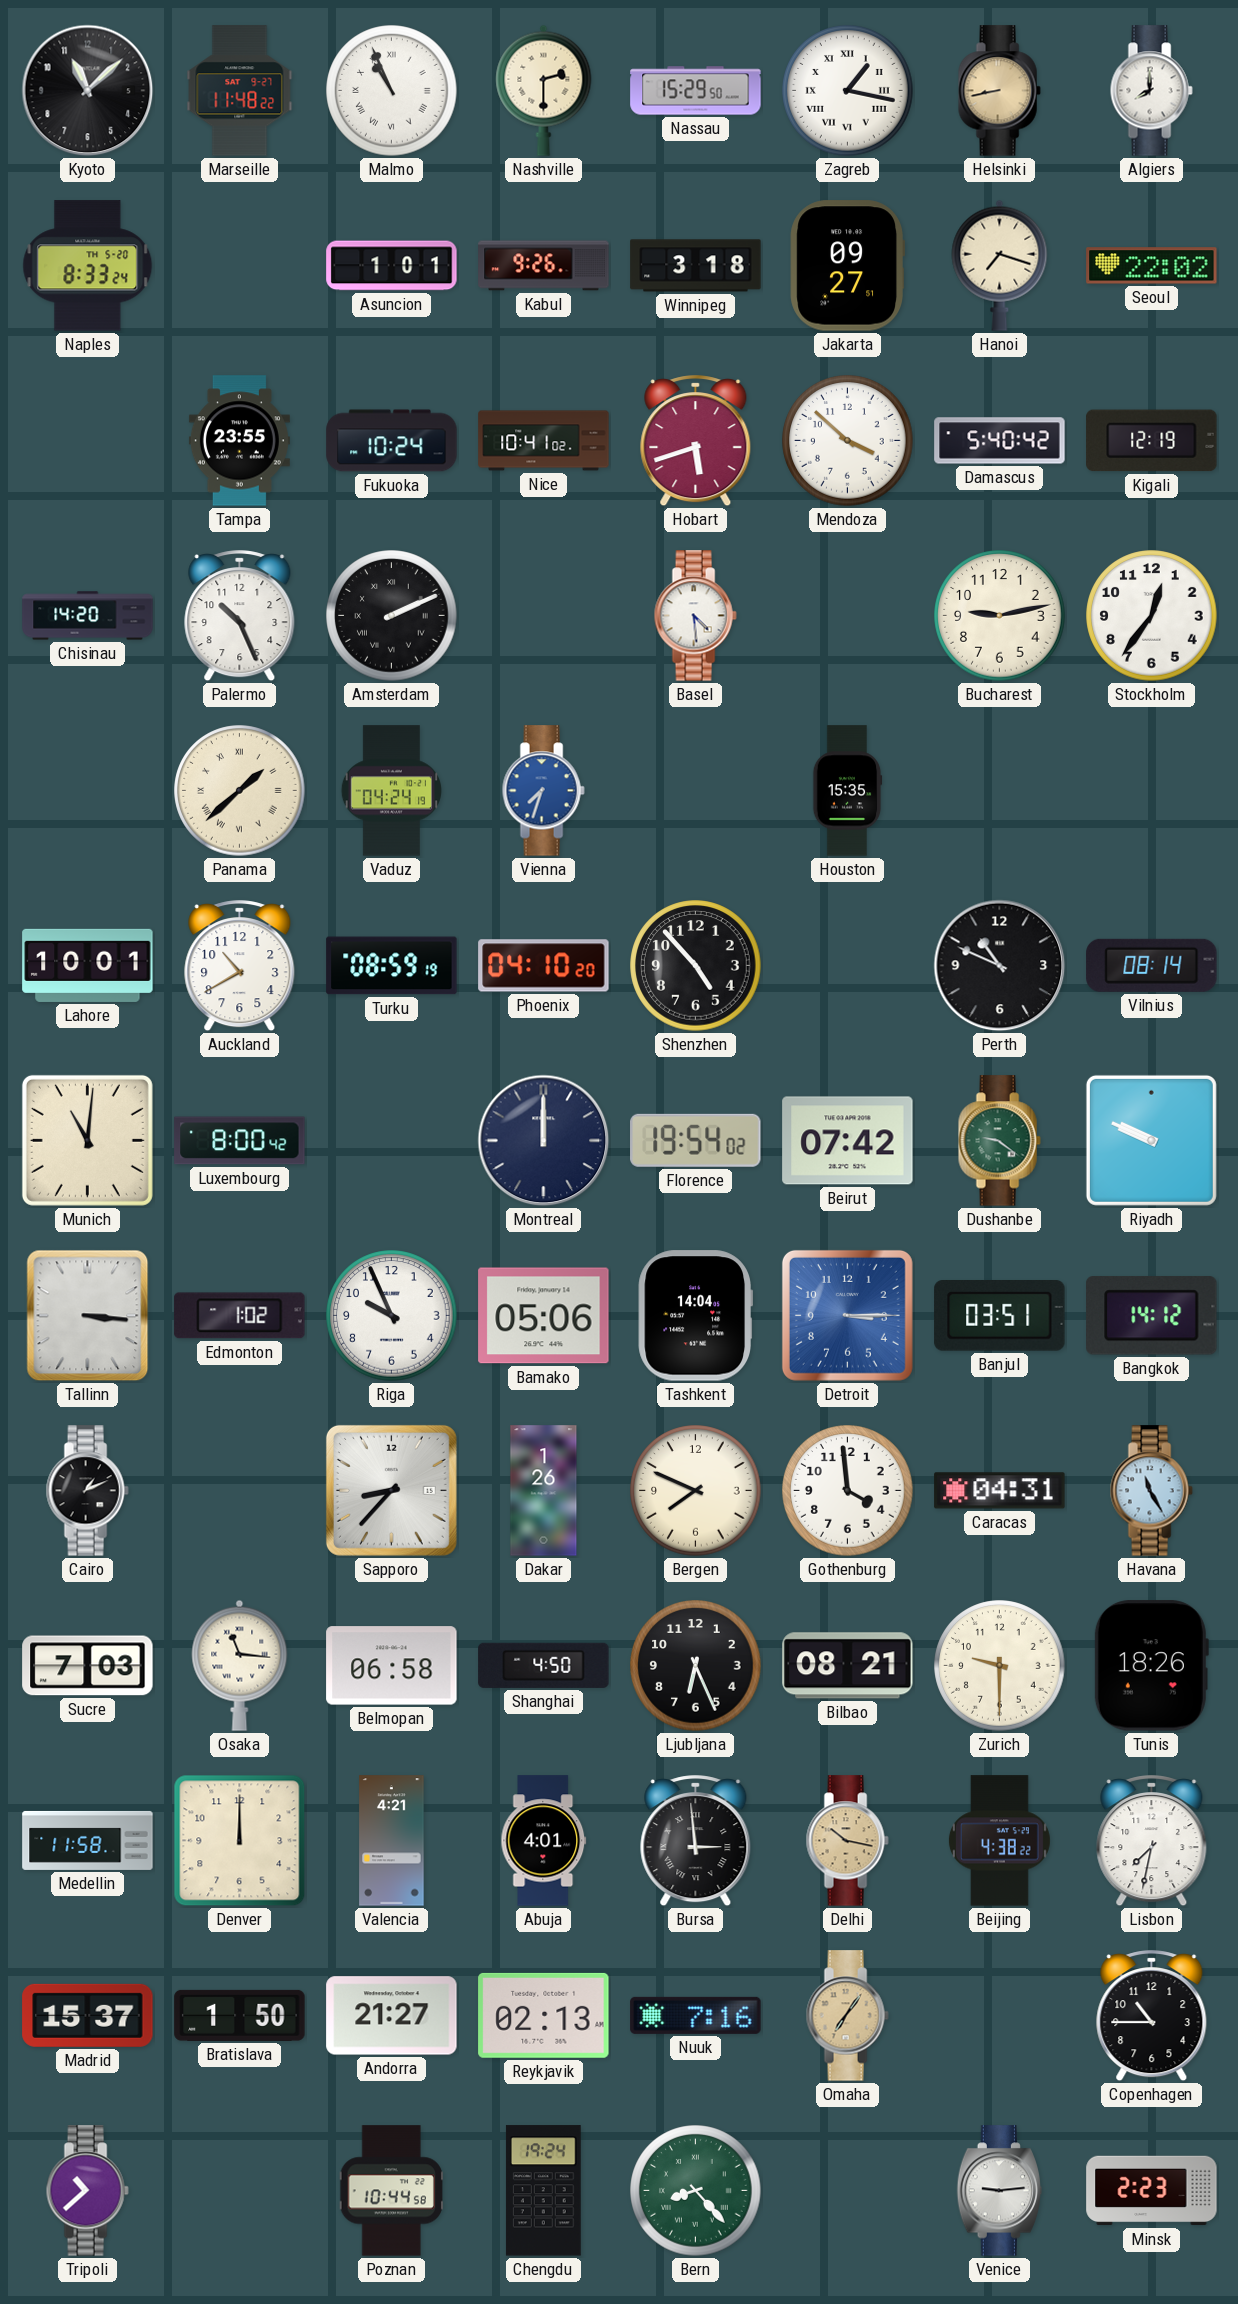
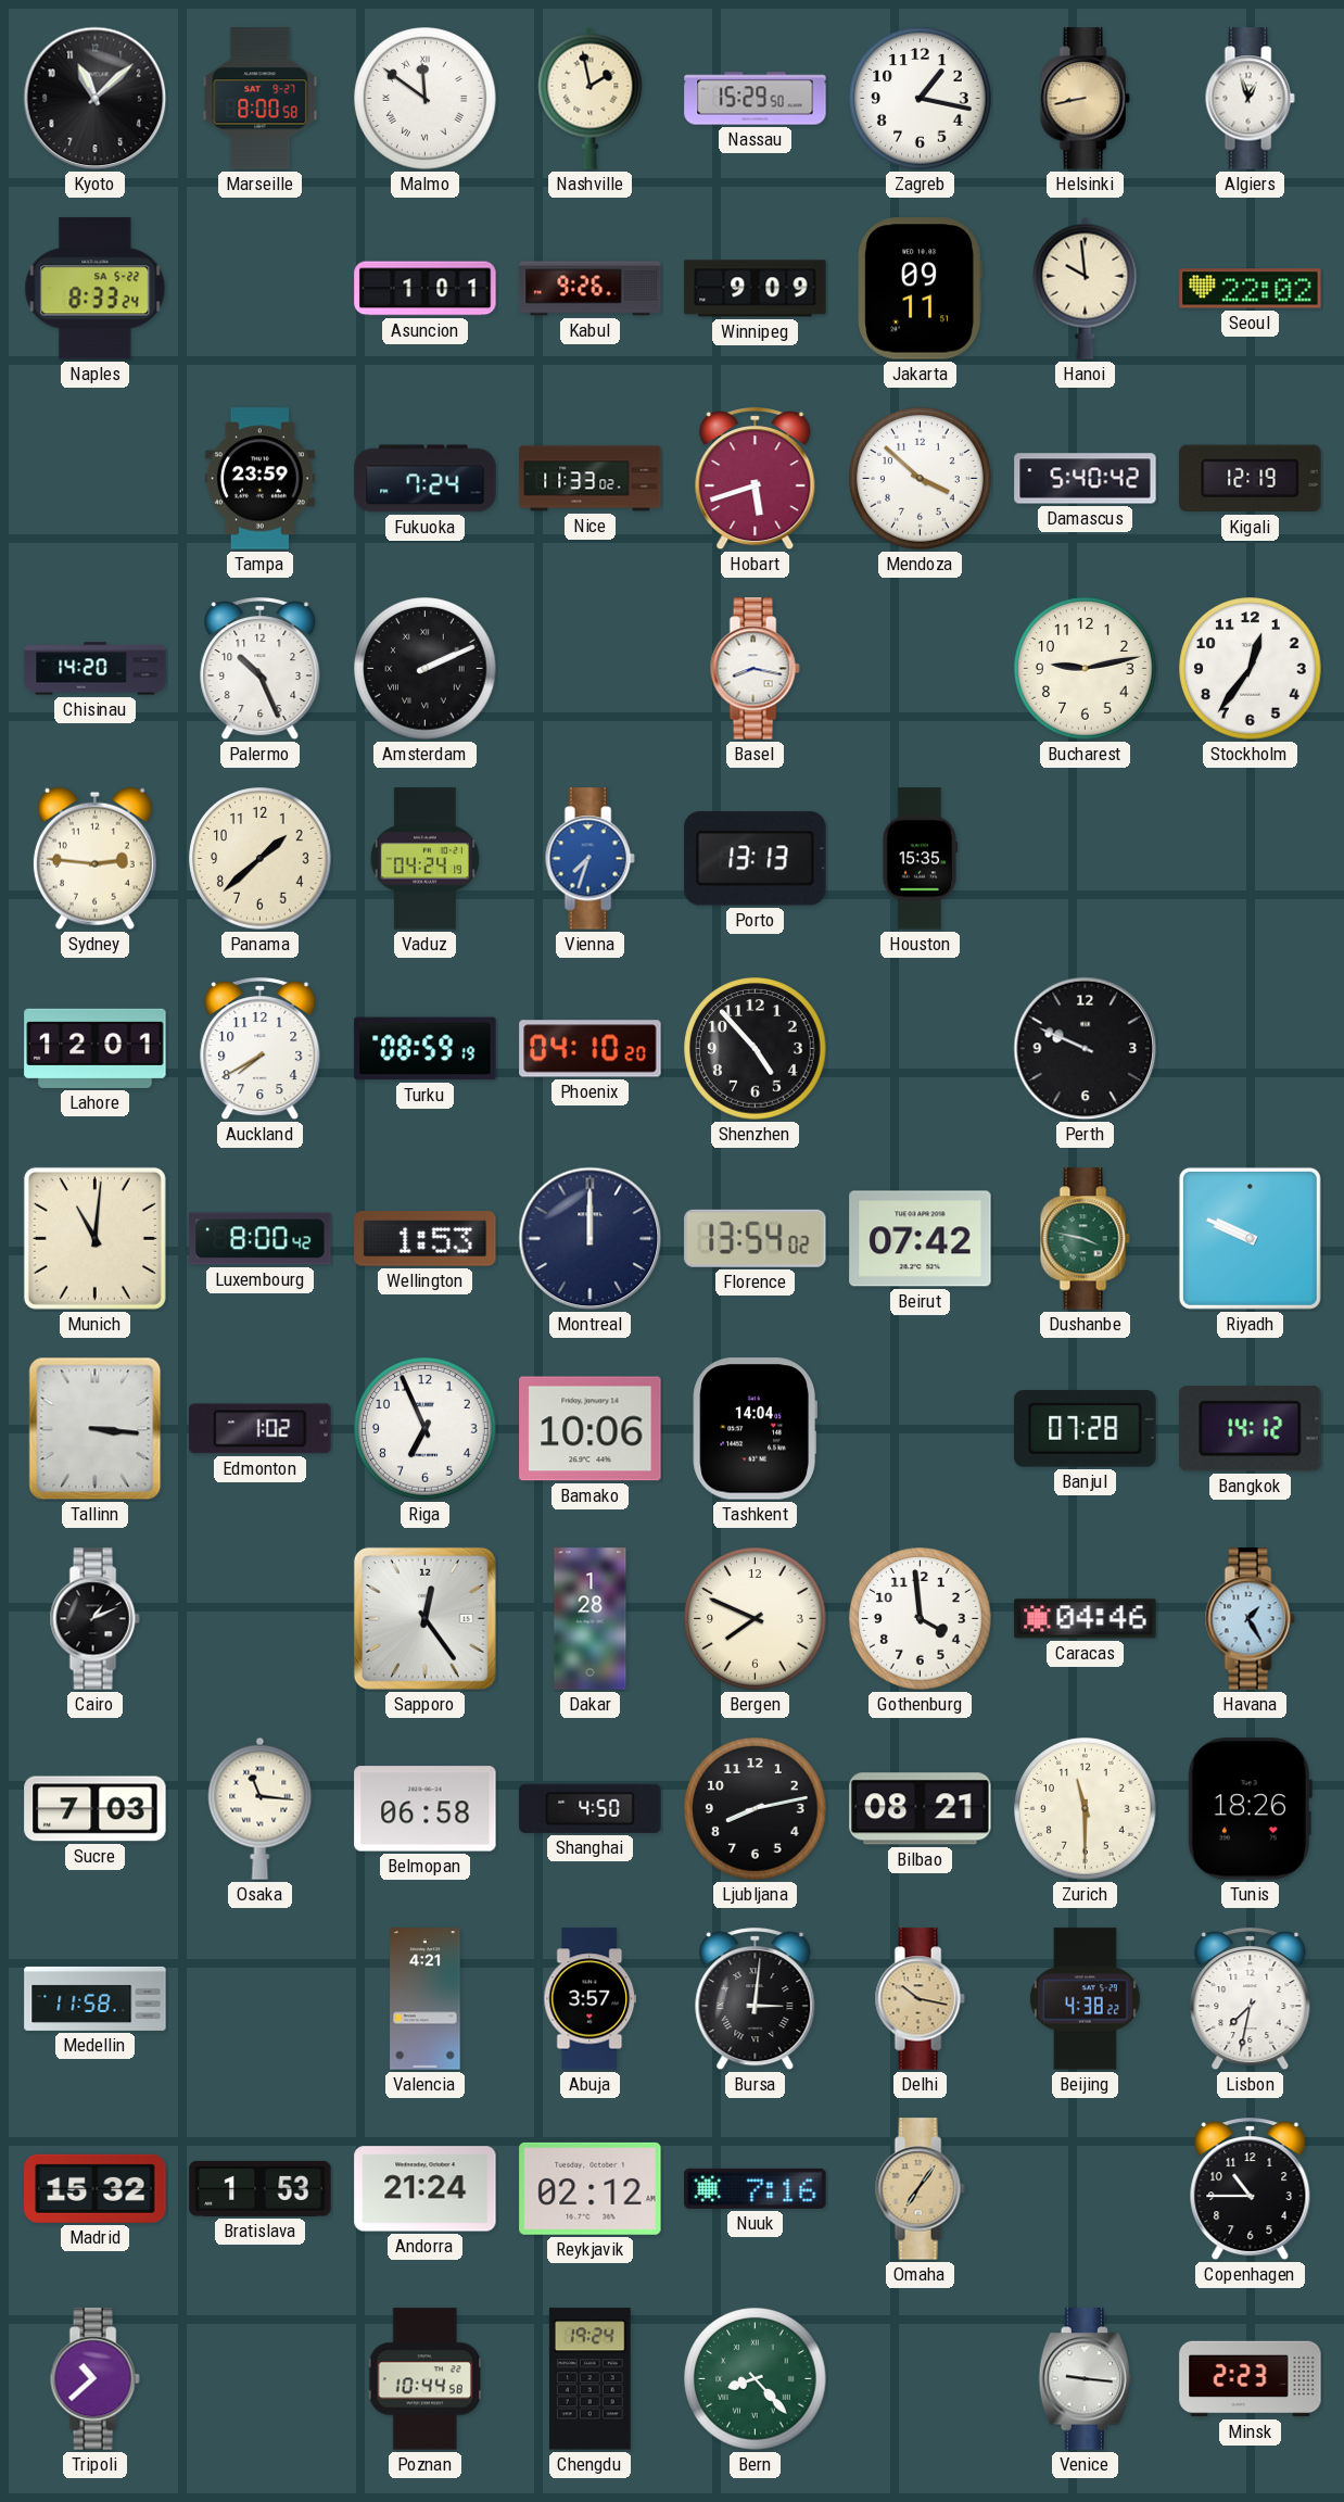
Marseille: 11:48 -> 8:00 (261, 99)
Malmo: 10:56 -> 11:51 (426, 99)
Nashville: 2:30 -> 1:58 (591, 98)
Zagreb numerals: Roman -> Arabic (921, 99)
Algiers: 8:00 -> 12:57 (1250, 99)
Naples date: TH 5-20 -> SA 5-22 (96, 289)
Winnipeg: 3:18 -> 9:09 (756, 289)
Jakarta: 09:27 -> 09:11 (920, 289)
Hanoi: 7:18 -> 9:59 (1086, 288)
Tampa: 23:55 -> 23:59 (259, 479)
Fukuoka: 10:24 -> 7:24 (426, 479)
Nice: 10:41 -> 11:33 (591, 479)
Basel: 4:29 -> 8:17 (755, 669)
Sydney: none -> 2:46 (94, 858)
Panama numerals: Roman -> Arabic (261, 859)
Porto: none -> 13:13 (756, 859)
Lahore: 10:01 -> 12:01 (96, 1048)
Auckland: 10:40 -> 7:40 (261, 1050)
Perth: 10:49 -> 9:49 (1086, 1049)
Vilnius: 08:14 -> none (1152, 965)
Wellington: none -> 1:53 (426, 1239)
Florence: 19:54 -> 13:54 (756, 1238)
Dushanbe: 9:21 -> 3:47 (1085, 1239)
Riga: 9:56 -> 6:56 (426, 1429)
Bamako: 05:06 -> 10:06 (591, 1429)
Detroit: 3:15 -> none (847, 1315)
Banjul: 03:51 -> 07:28 (1086, 1429)
Sapporo: 8:37 -> 12:24 (424, 1618)
Dakar: 1:26 -> 1:28 (591, 1619)
Caracas: 04:31 -> 04:46 (1086, 1619)
Havana: 11:25 -> 1:25 (1250, 1619)
Ljubljana: 6:26 -> 8:13 (756, 1809)
Zurich: 9:30 -> 11:30 (1086, 1809)
Denver: 12:00 -> none (240, 1841)
Abuja: 4:01 -> 3:57 (591, 1999)
Bursa: 2:59 -> 3:01 (756, 2000)
Madrid: 15:37 -> 15:32 (96, 2188)
Bratislava: 1:50 -> 1:53 (261, 2188)
Andorra: 21:27 -> 21:24 (426, 2189)
Reykjavik: 02:13 -> 02:12 (591, 2188)
Venice: 9:14 -> 9:16 (1086, 2379)
